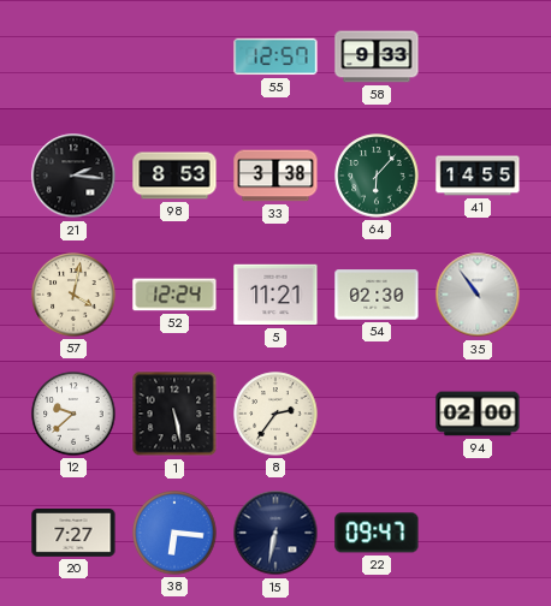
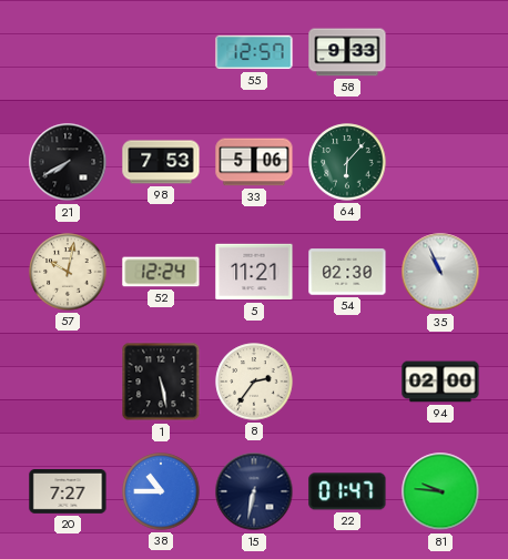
21: 2:16 -> 7:40 (68, 162)
98: 8:53 -> 7:53 (161, 162)
33: 3:38 -> 5:06 (254, 162)
41: 14:55 -> none (478, 176)
57: 4:02 -> 10:02 (68, 272)
35: 10:54 -> 10:56 (440, 272)
12: 9:38 -> none (73, 414)
38: 6:16 -> 10:45 (161, 491)
22: 09:47 -> 01:47 (347, 491)
81: none -> 9:46 (440, 491)
